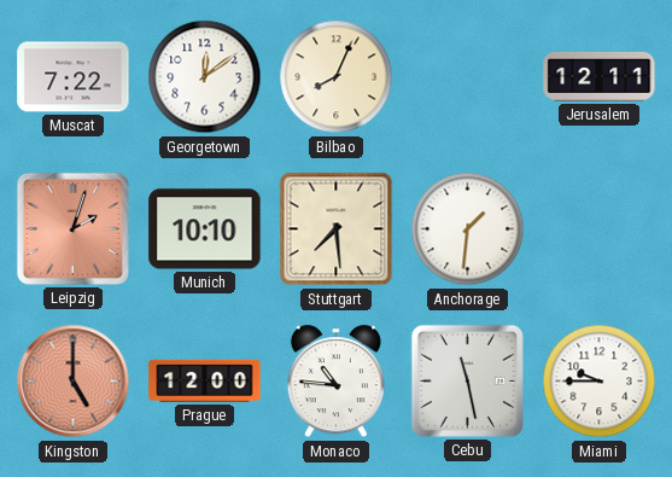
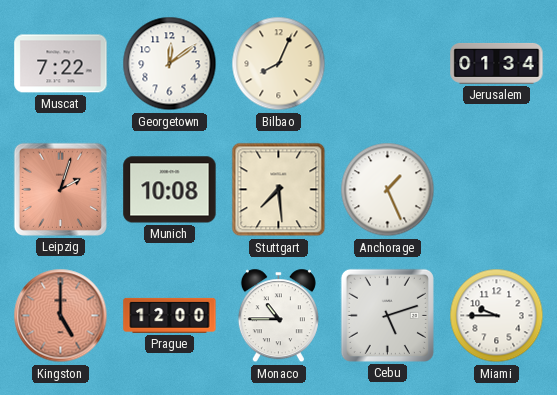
Jerusalem: 12:11 -> 01:34 (497, 63)
Munich: 10:10 -> 10:08 (170, 190)
Anchorage: 1:31 -> 1:26 (388, 190)
Monaco: 10:46 -> 10:45 (278, 316)
Cebu: 11:28 -> 5:12 (387, 315)
